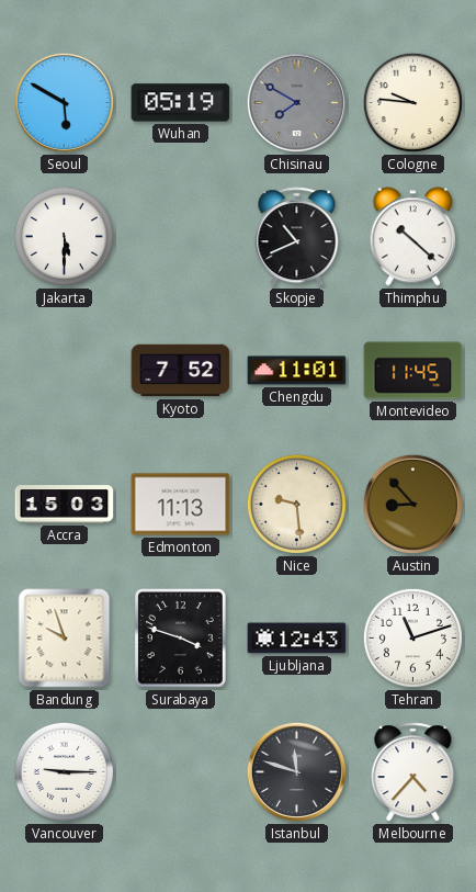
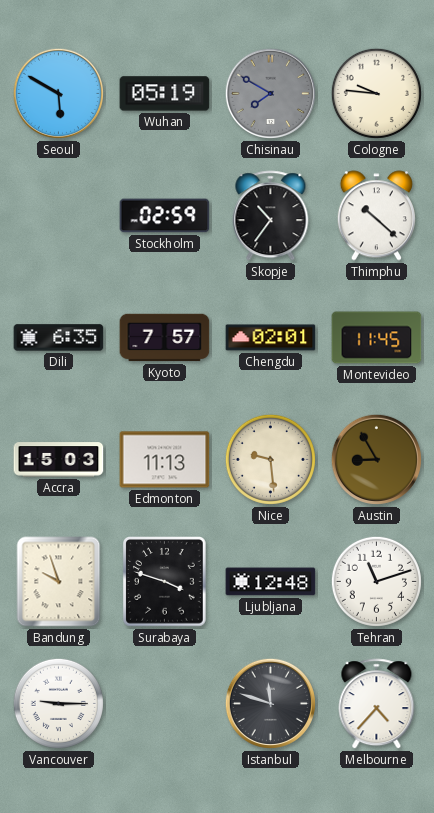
Jakarta: 5:30 -> none (64, 236)
Stockholm: none -> 02:59 (165, 216)
Skopje: 10:41 -> 10:36 (271, 216)
Dili: none -> 6:35 (59, 338)
Kyoto: 7:52 -> 7:57 (165, 338)
Chengdu: 11:01 -> 02:01 (271, 338)
Austin: 8:53 -> 8:55 (376, 459)
Ljubljana: 12:43 -> 12:48 (271, 582)
